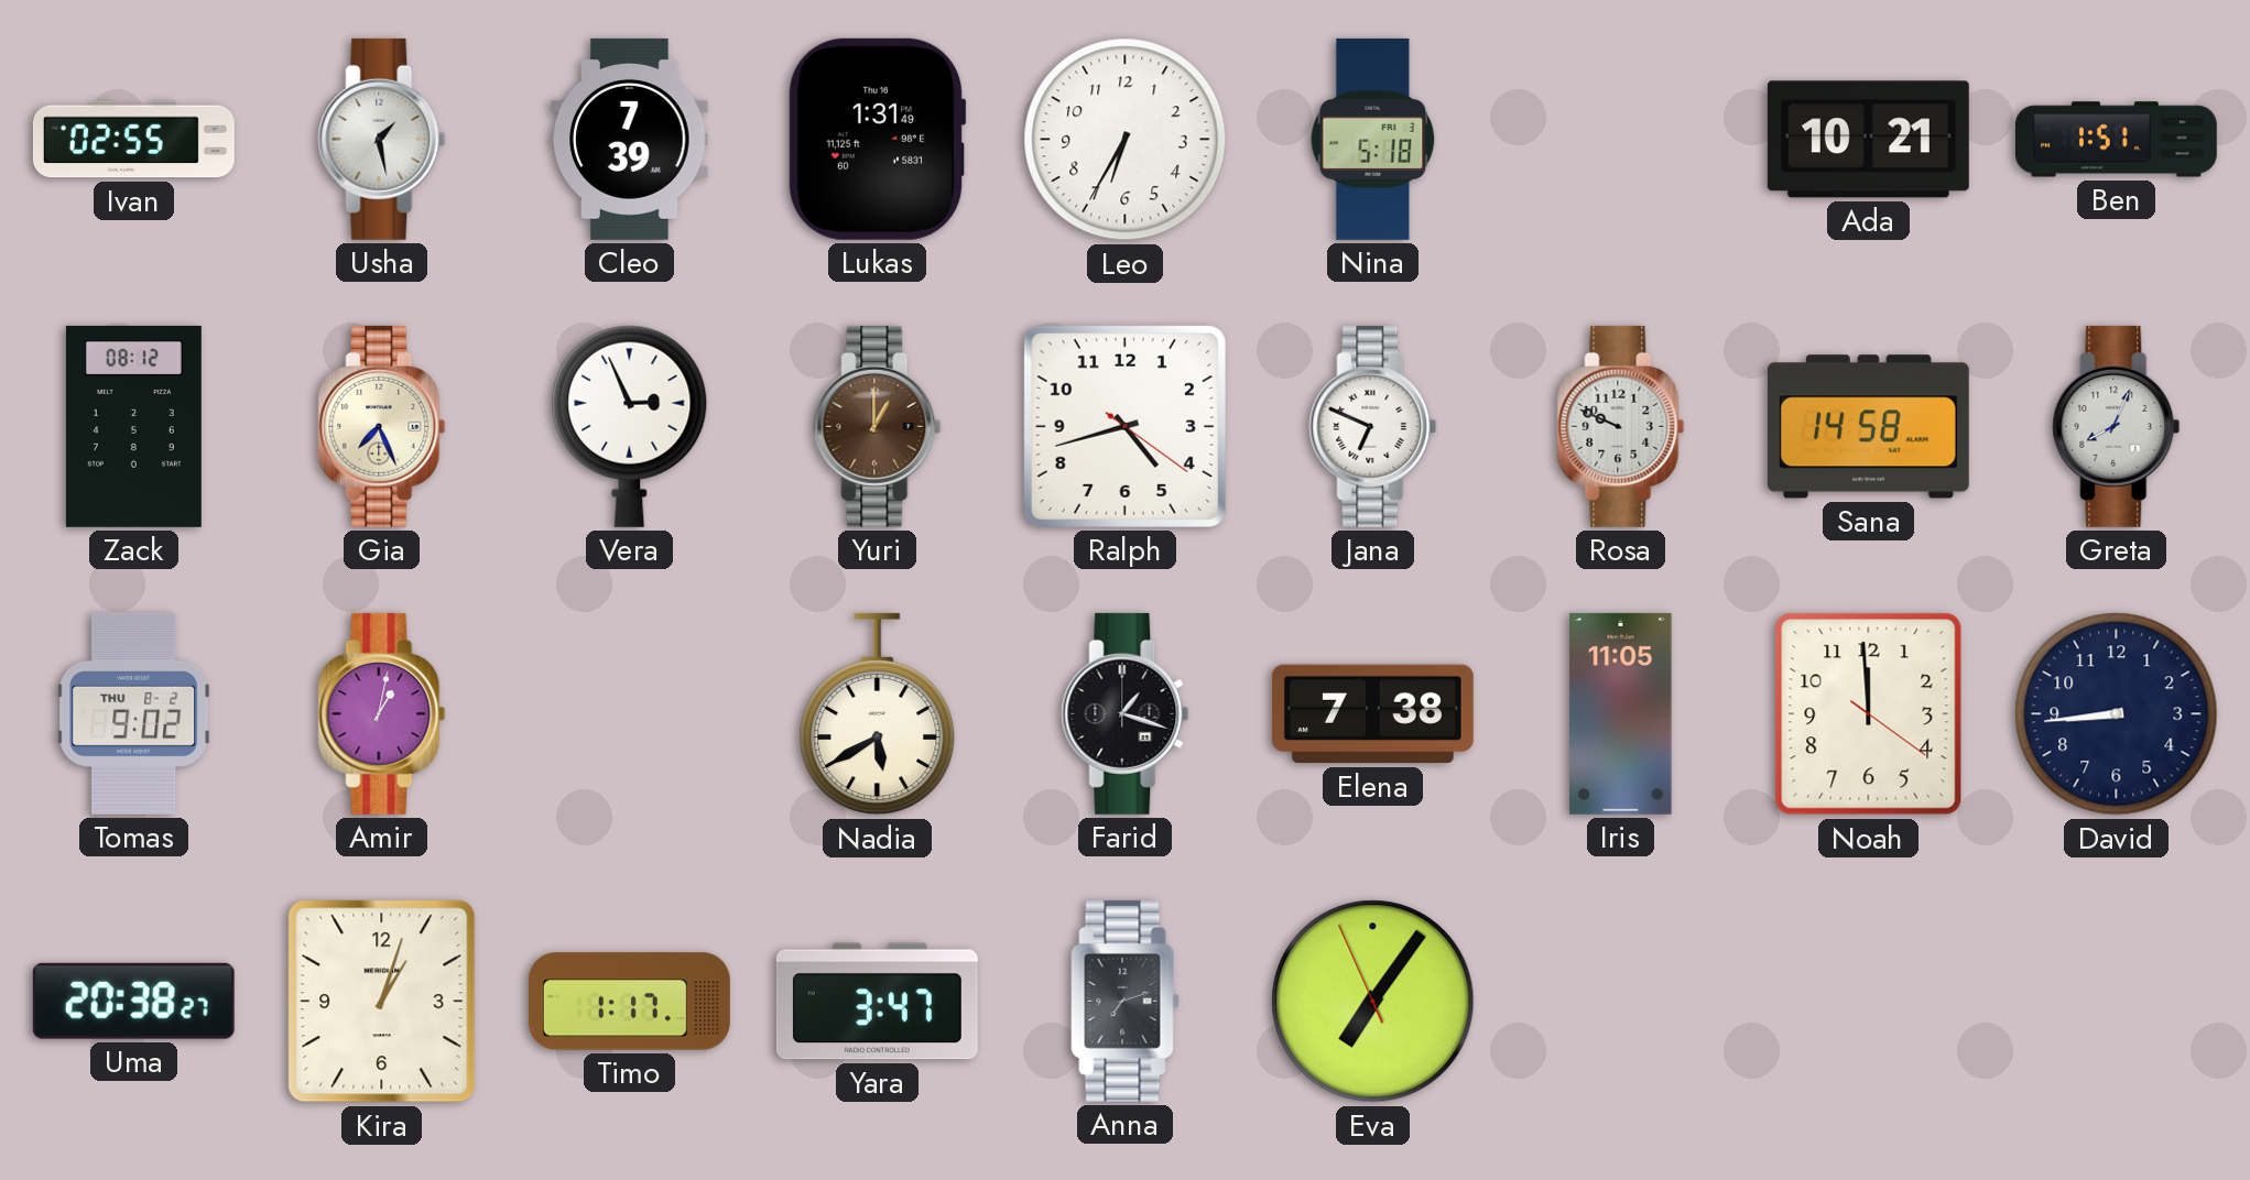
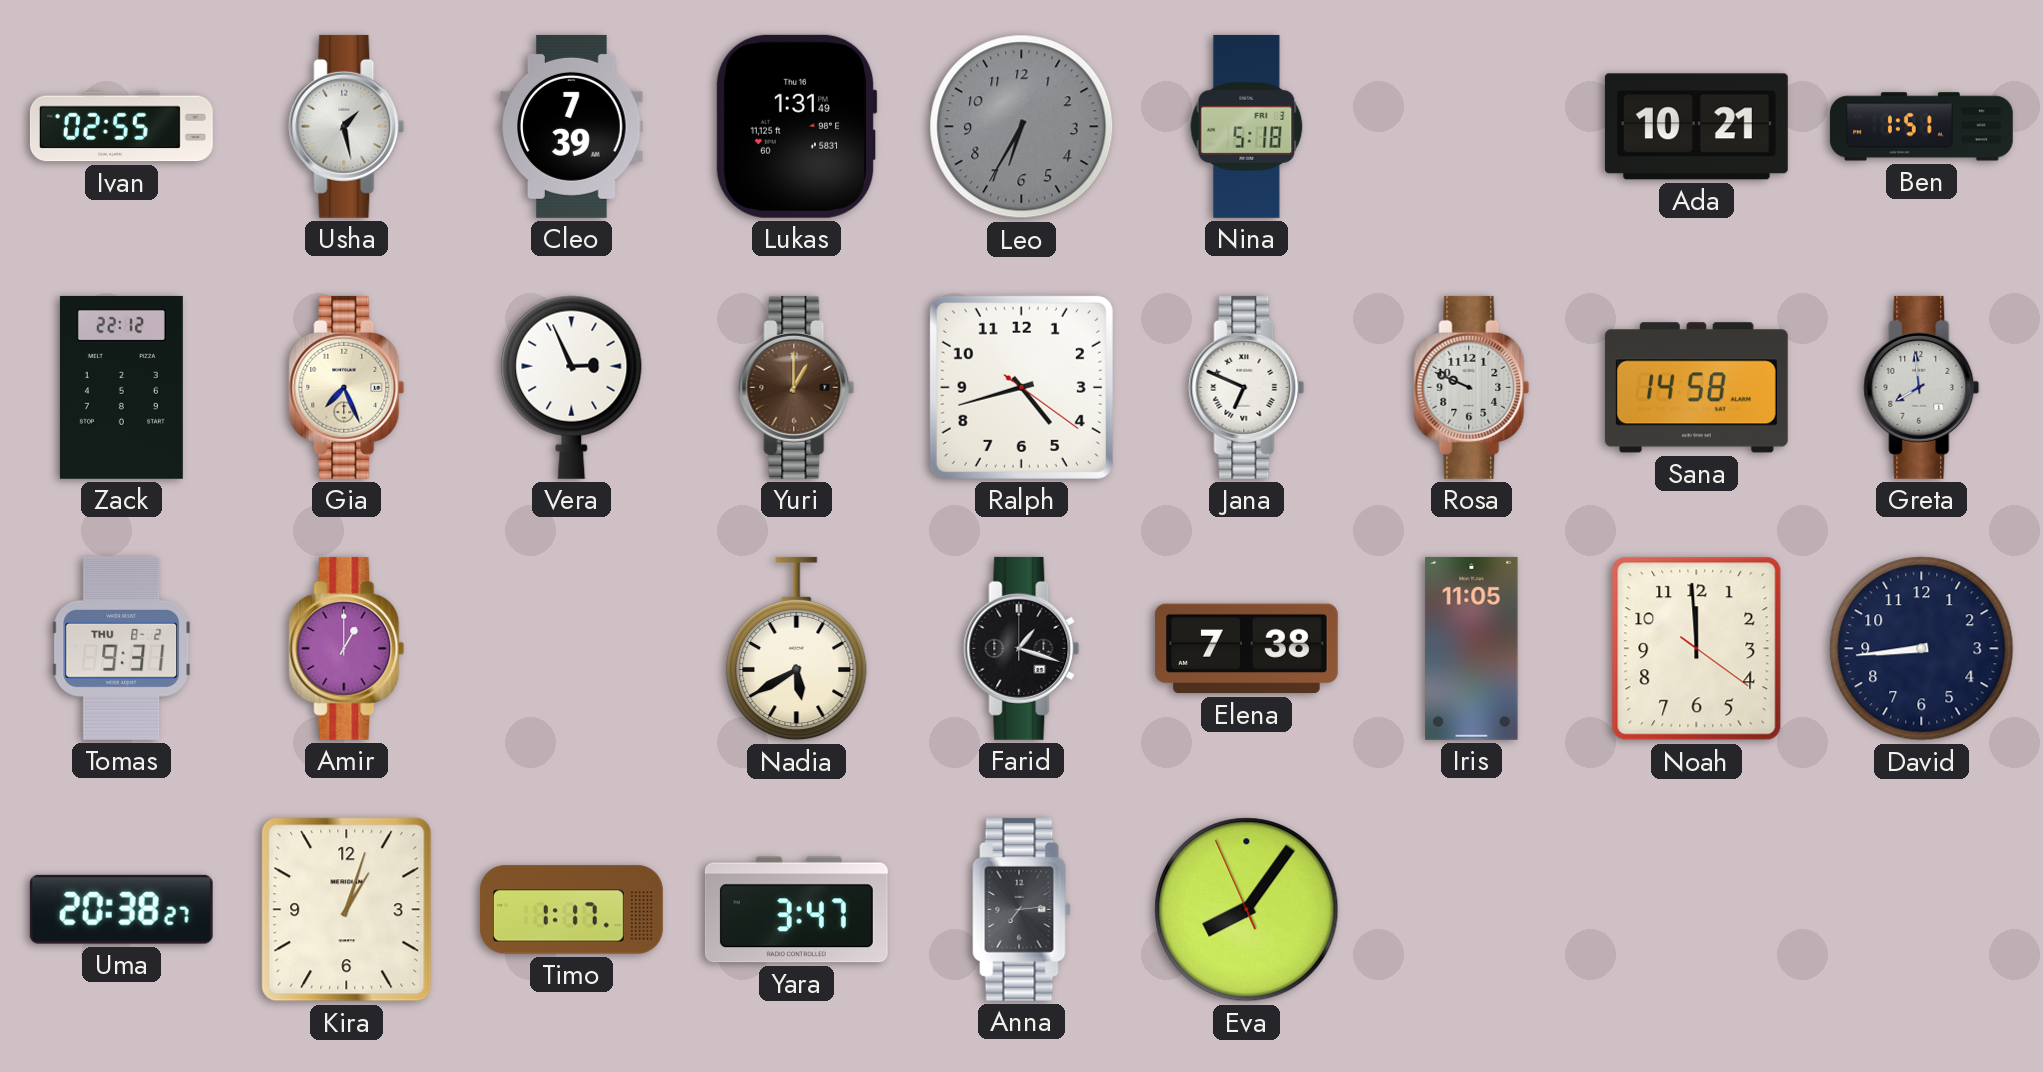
Leo dial: white -> grey (1022, 127)
Zack: 08:12 -> 22:12 (121, 387)
Greta: 8:04 -> 7:59 (1922, 387)
Tomas: 9:02 -> 9:31 (122, 648)
Amir: 1:02 -> 1:00 (347, 648)
Anna: 7:12 -> 7:14 (1022, 909)
Eva: 7:05 -> 8:05 (1247, 910)
